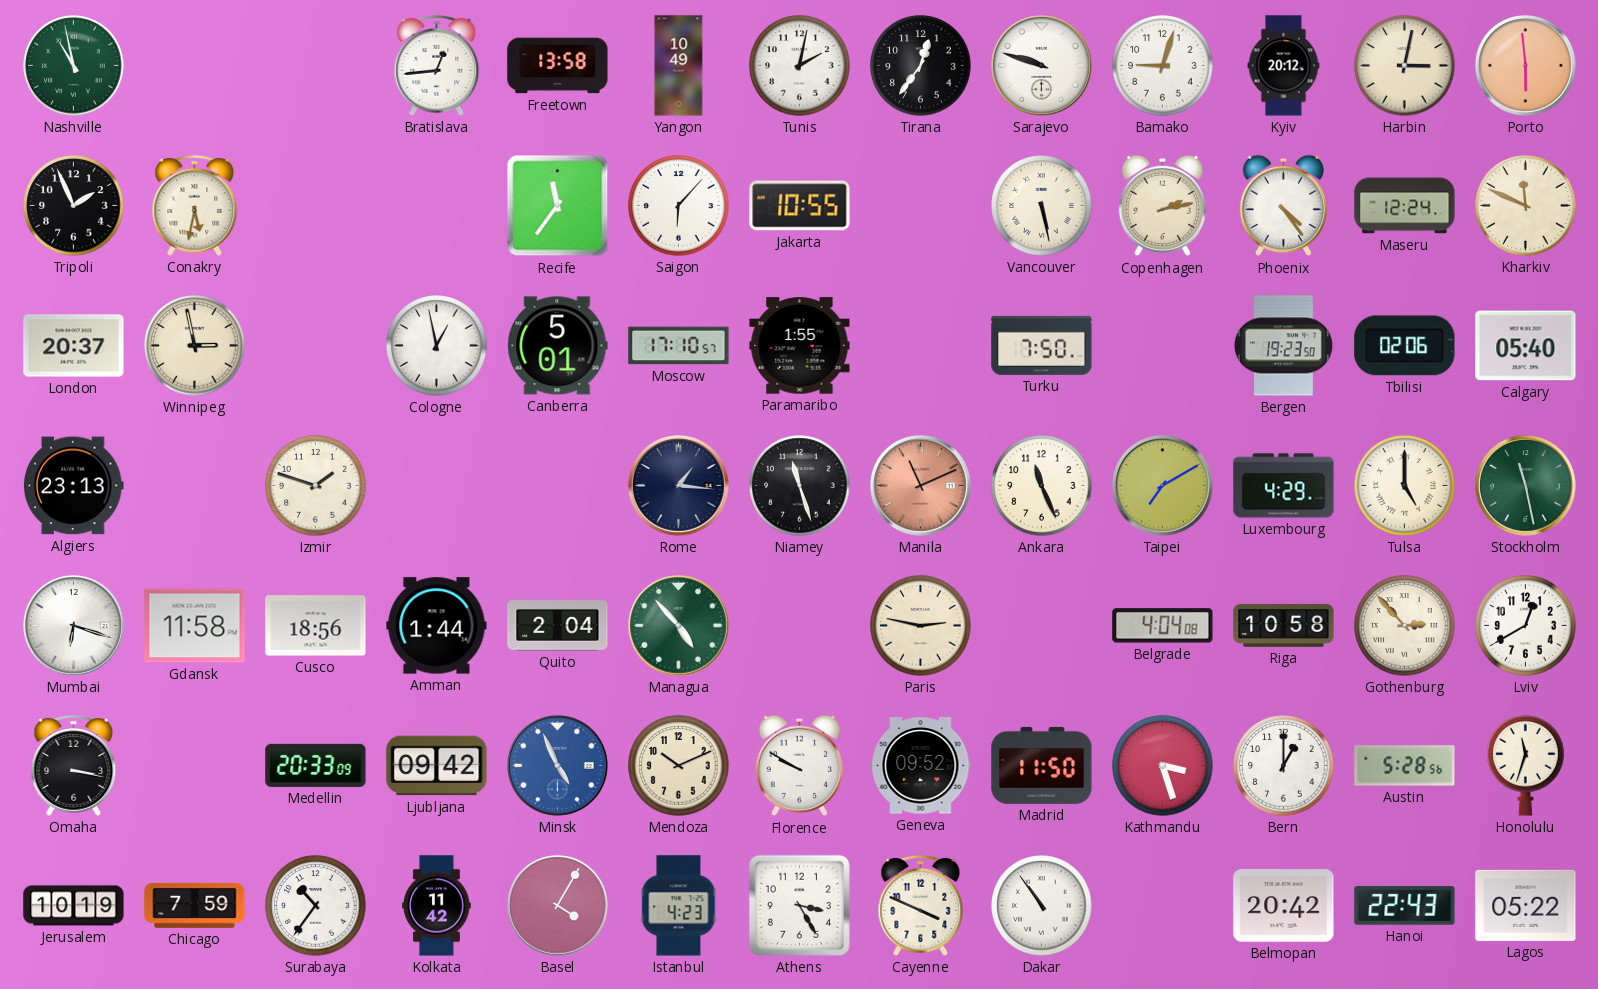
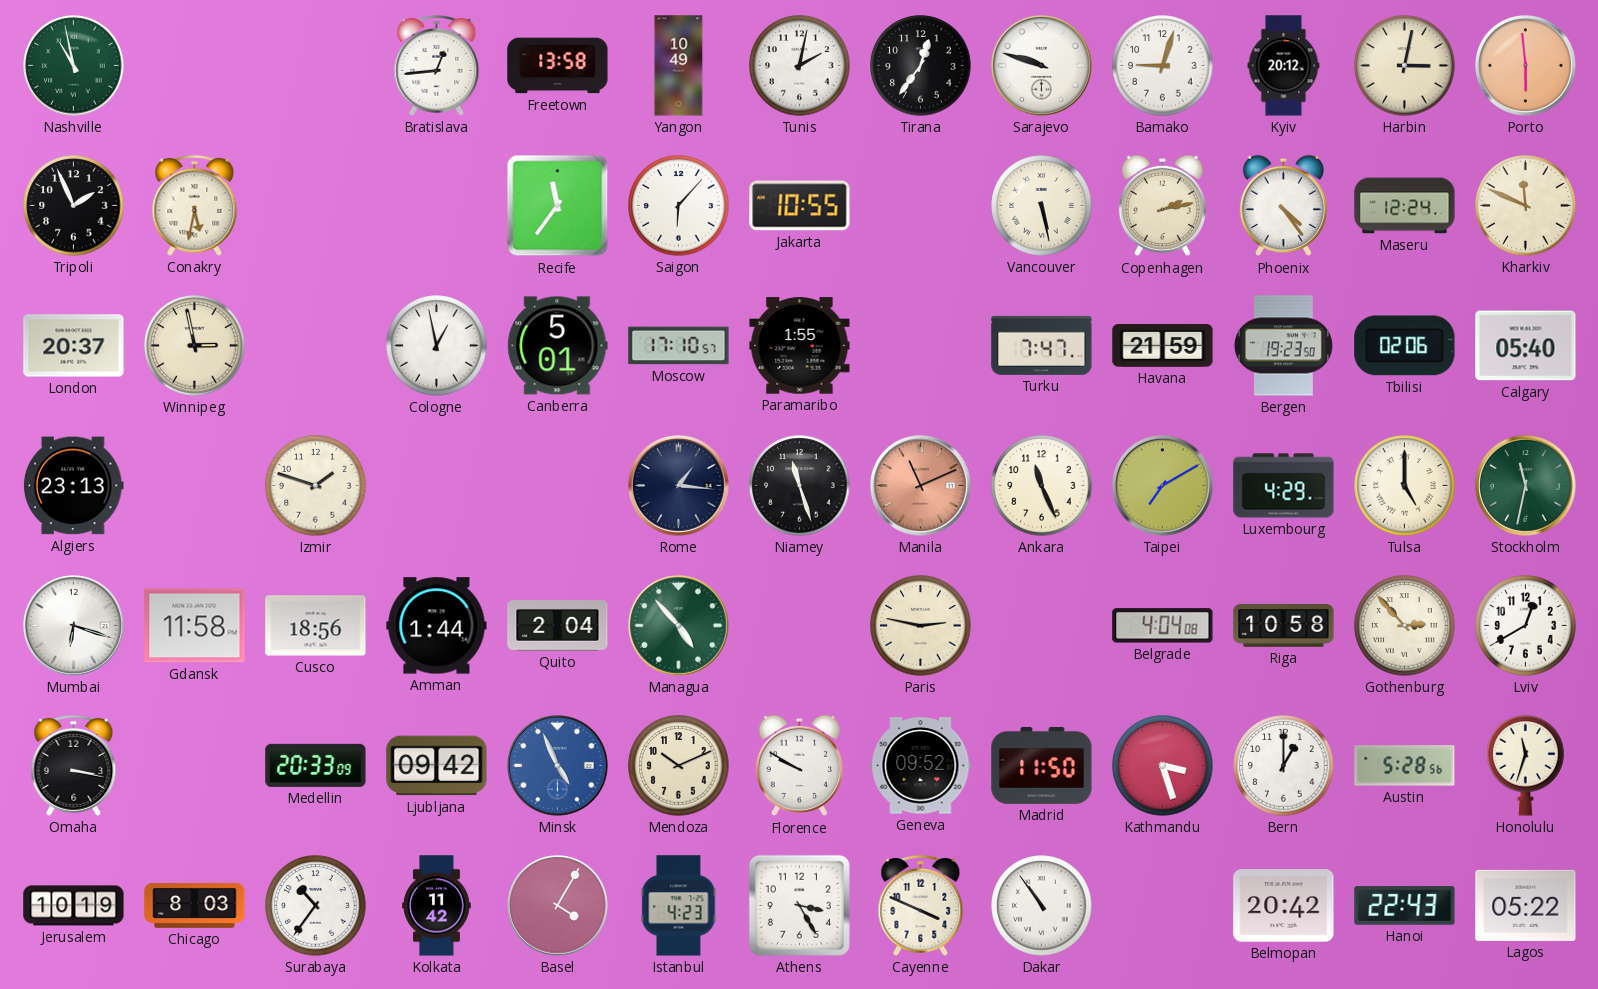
Turku: 7:50 -> 7:47 (1042, 345)
Havana: none -> 21:59 (1163, 346)
Stockholm: 11:28 -> 11:32 (1526, 486)
Chicago: 7:59 -> 8:03 (195, 905)
